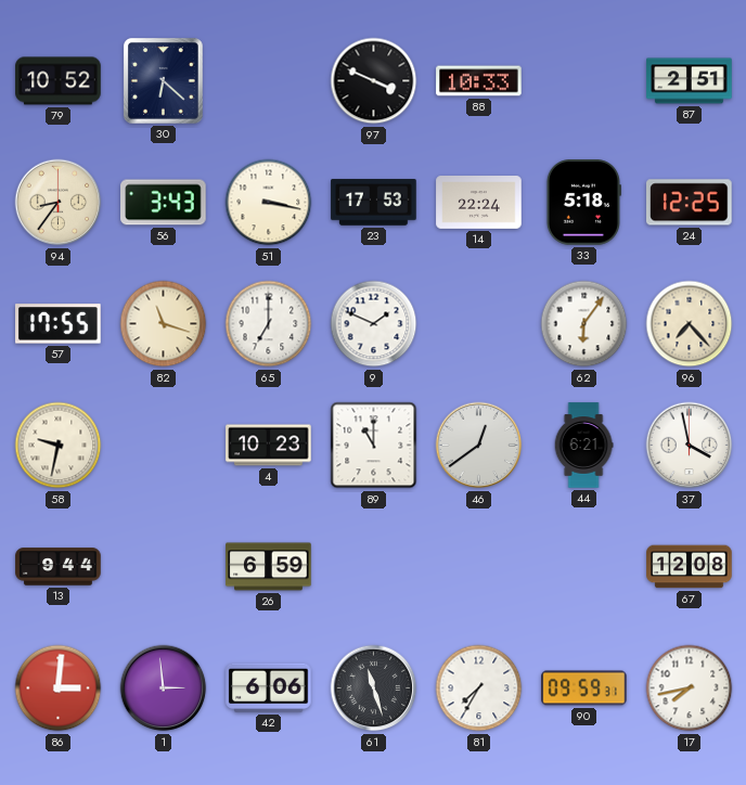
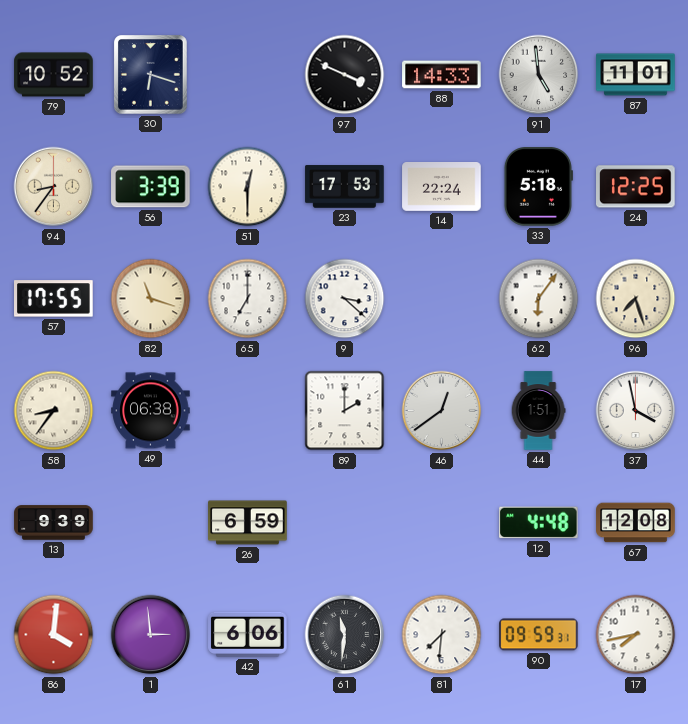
30: 6:22 -> 6:18 (151, 75)
88: 10:33 -> 14:33 (442, 75)
91: none -> 4:59 (539, 75)
87: 2:51 -> 11:01 (636, 75)
56: 3:43 -> 3:39 (151, 187)
51: 3:17 -> 12:30 (248, 187)
9: 1:49 -> 3:22 (345, 299)
96: 7:23 -> 7:27 (636, 299)
58: 9:32 -> 8:36 (54, 411)
49: none -> 06:38 (151, 411)
4: 10:23 -> none (269, 446)
89: 11:00 -> 2:00 (345, 411)
44: 6:21 -> 1:51 (538, 411)
13: 9:44 -> 9:39 (54, 523)
12: none -> 4:48 (539, 523)
86: 3:01 -> 4:01 (54, 635)
61: 11:27 -> 11:31 (345, 635)
81: 7:35 -> 7:31 (442, 635)
